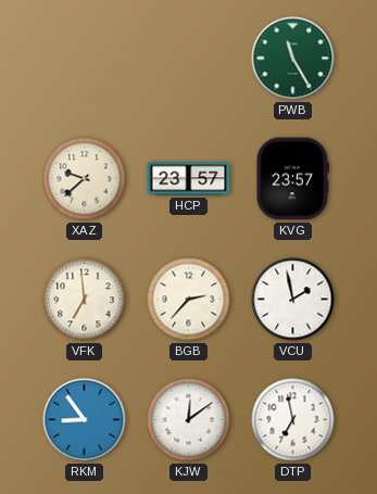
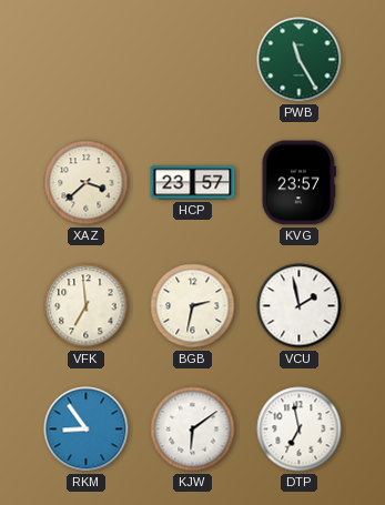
XAZ: 9:38 -> 3:38 (87, 183)
BGB: 2:37 -> 2:32 (193, 306)
KJW: 12:09 -> 6:09 (193, 430)
